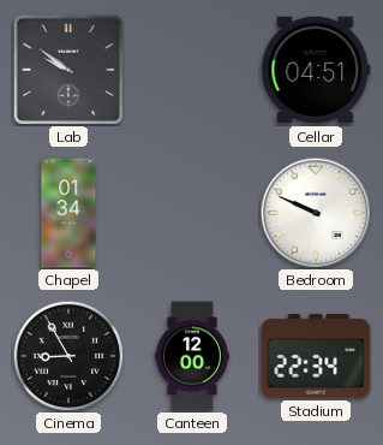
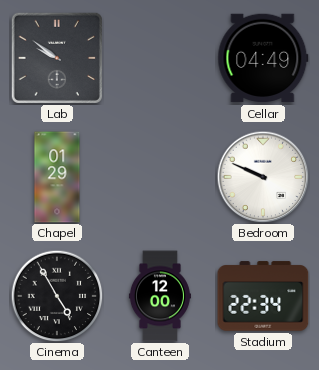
Cellar: 04:51 -> 04:49 (263, 58)
Chapel: 01:34 -> 01:29 (57, 177)
Cinema: 8:55 -> 4:55 (57, 296)
